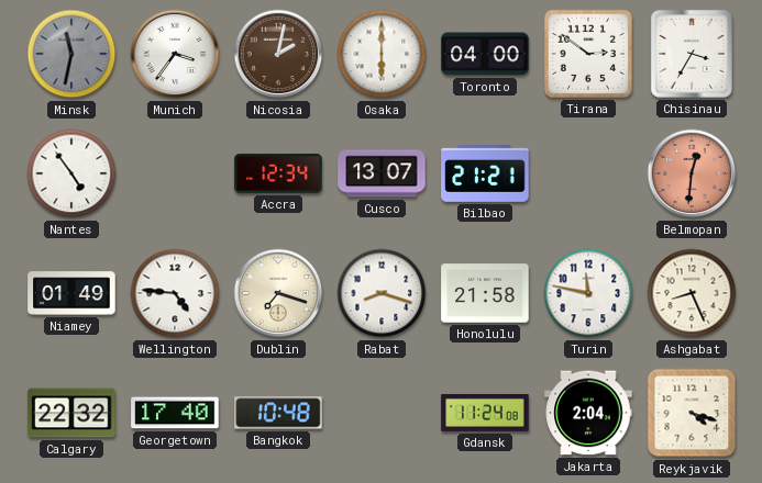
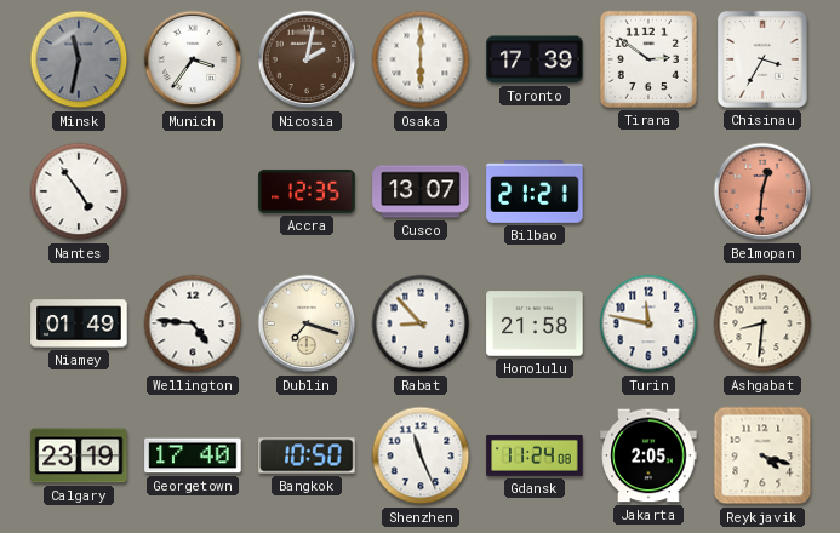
Toronto: 04:00 -> 17:39 (535, 59)
Accra: 12:34 -> 12:35 (307, 191)
Rabat: 8:18 -> 8:53 (421, 323)
Ashgabat: 8:26 -> 8:31 (762, 323)
Calgary: 22:32 -> 23:19 (79, 455)
Bangkok: 10:48 -> 10:50 (307, 455)
Shenzhen: none -> 11:26 (421, 455)
Jakarta: 2:04 -> 2:05 (648, 455)
